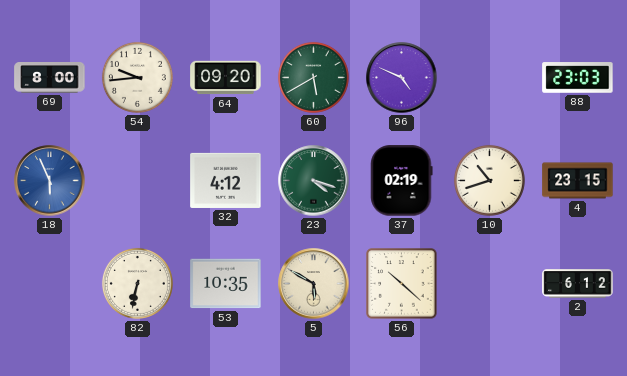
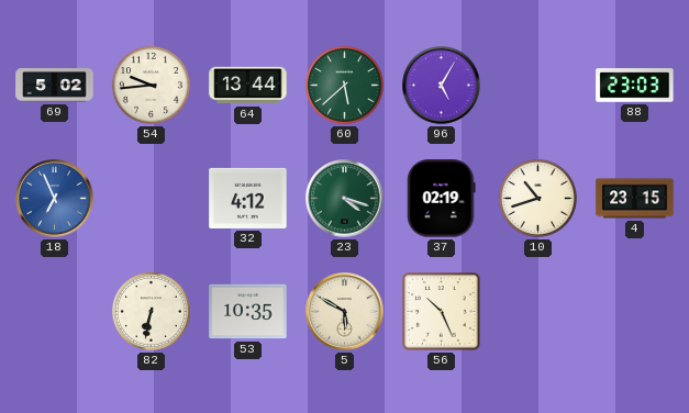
69: 8:00 -> 5:02 (55, 86)
64: 09:20 -> 13:44 (248, 86)
60: 5:40 -> 5:38 (344, 85)
96: 4:49 -> 5:05 (442, 86)
18: 5:56 -> 6:56 (55, 199)
56: 10:22 -> 10:26 (442, 312)
2: 6:12 -> none (578, 284)
